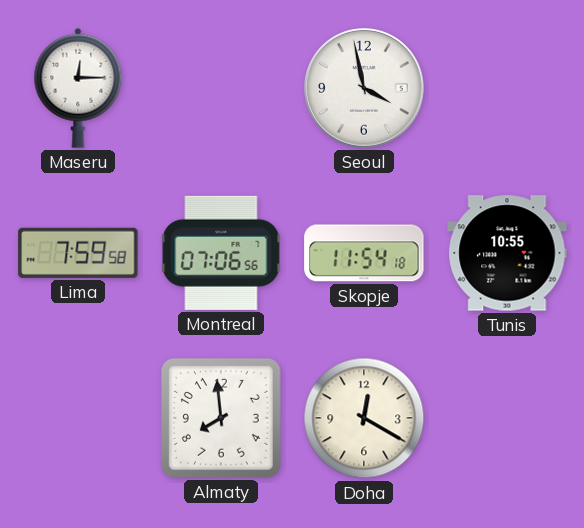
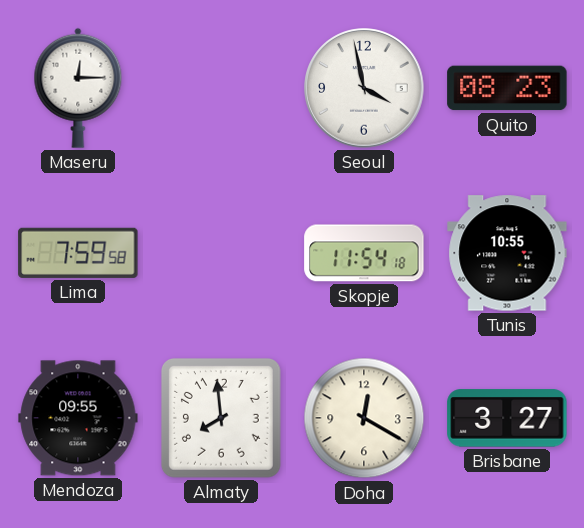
Quito: none -> 08:23 (507, 88)
Montreal: 07:06 -> none (221, 253)
Mendoza: none -> 09:55 (78, 418)
Brisbane: none -> 3:27 (507, 418)
